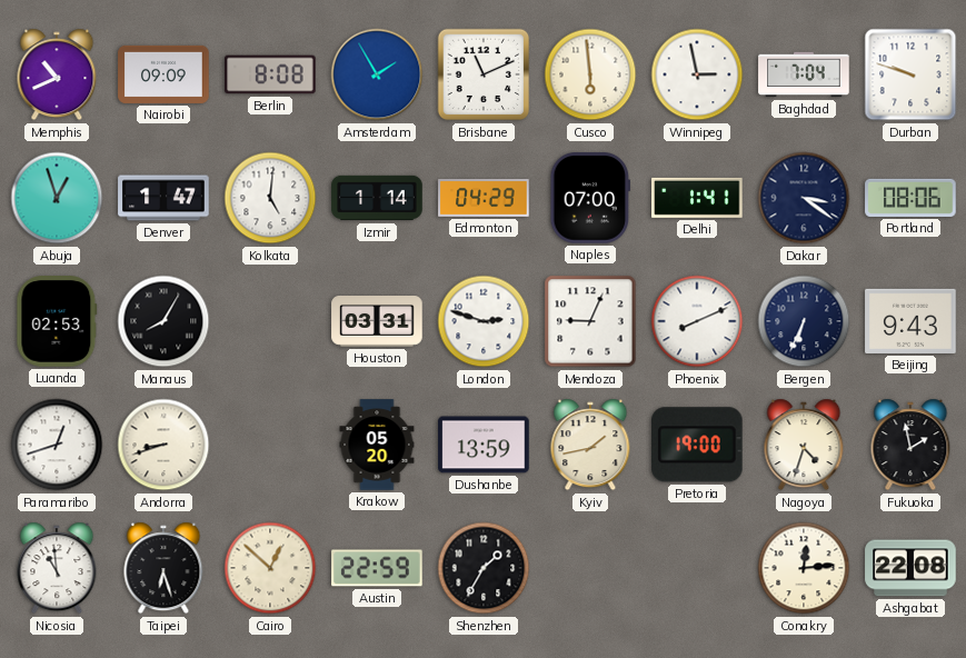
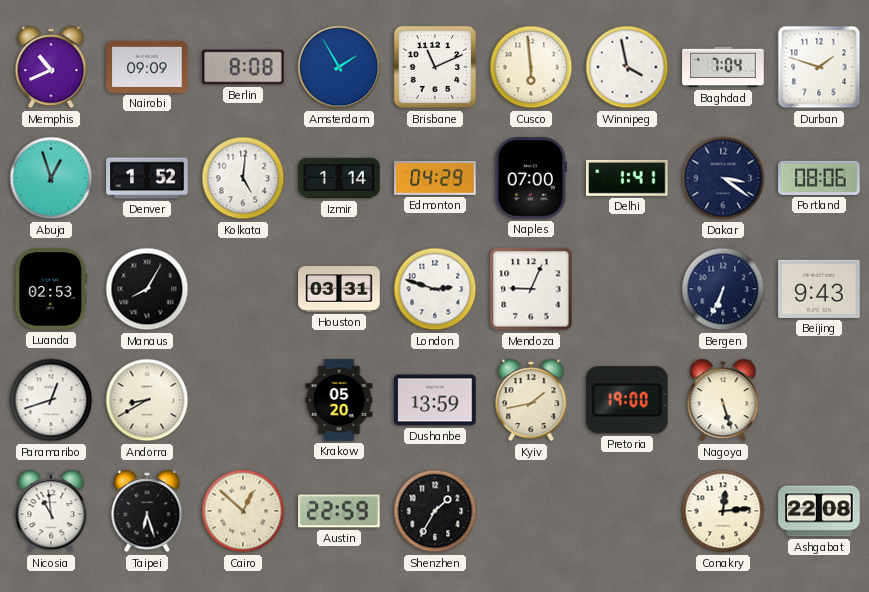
Winnipeg: 2:58 -> 3:58 (627, 67)
Durban: 9:48 -> 1:48 (819, 67)
Denver: 1:47 -> 1:52 (147, 178)
Phoenix: 8:11 -> none (697, 321)
Andorra: 8:42 -> 8:40 (147, 400)
Nagoya: 4:33 -> 5:27 (723, 400)
Fukuoka: 1:58 -> none (910, 445)
